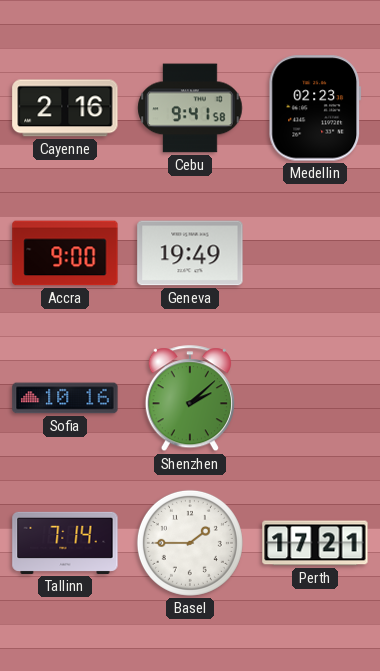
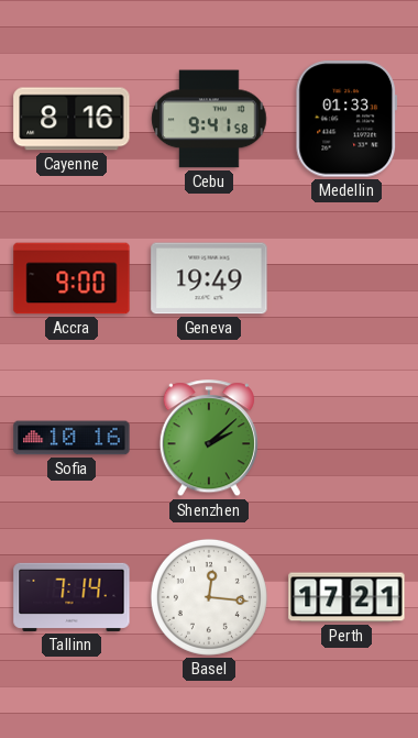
Cayenne: 2:16 -> 8:16 (71, 119)
Medellin: 02:23 -> 01:33 (346, 119)
Basel: 1:45 -> 12:16 (209, 597)
